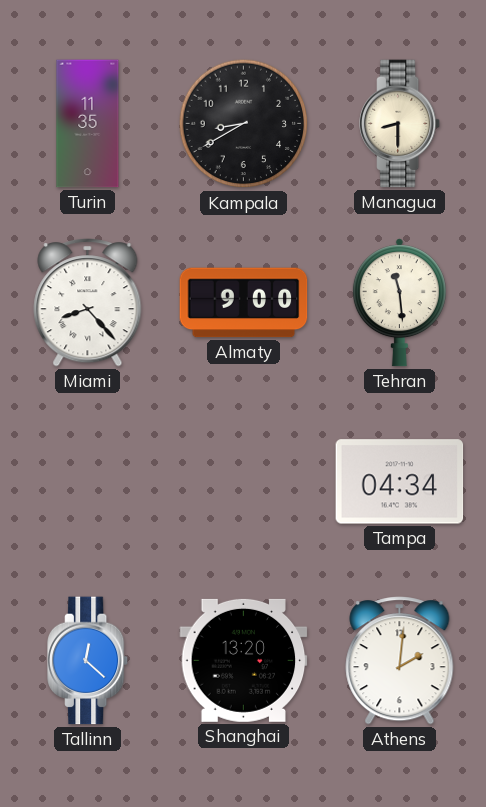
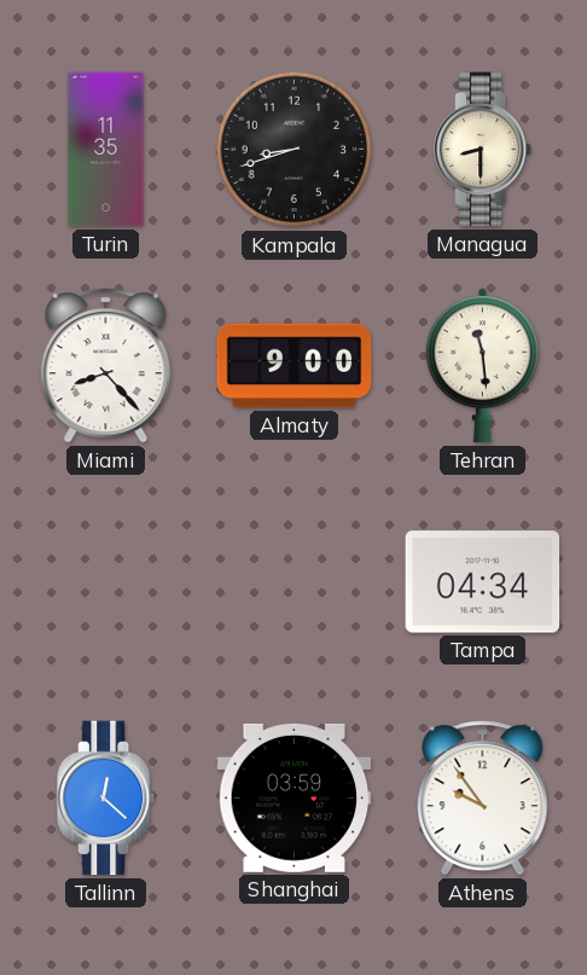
Kampala: 8:40 -> 8:42 (295, 150)
Shanghai: 13:20 -> 03:59 (295, 797)
Athens: 2:01 -> 9:54 (483, 799)
